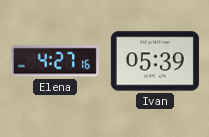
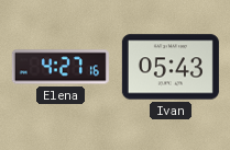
Ivan: 05:39 -> 05:43 (171, 67)
